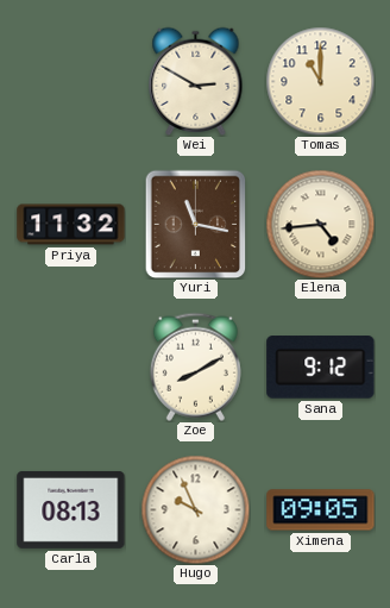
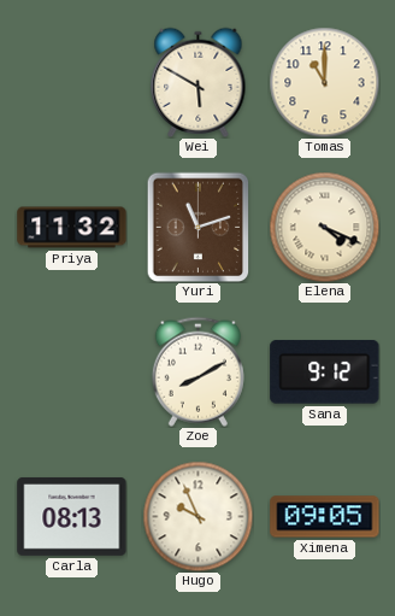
Wei: 2:50 -> 5:50 (199, 82)
Yuri: 11:17 -> 11:12 (199, 227)
Elena: 4:44 -> 4:19 (324, 227)
